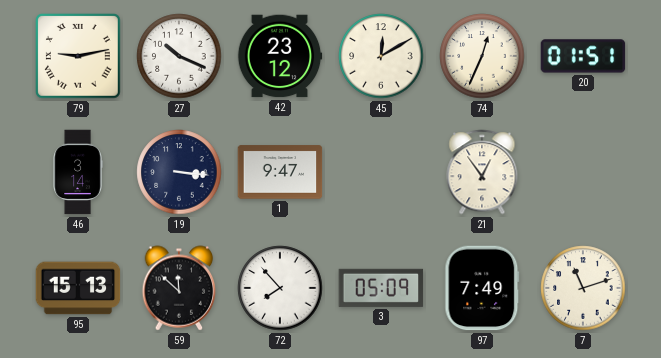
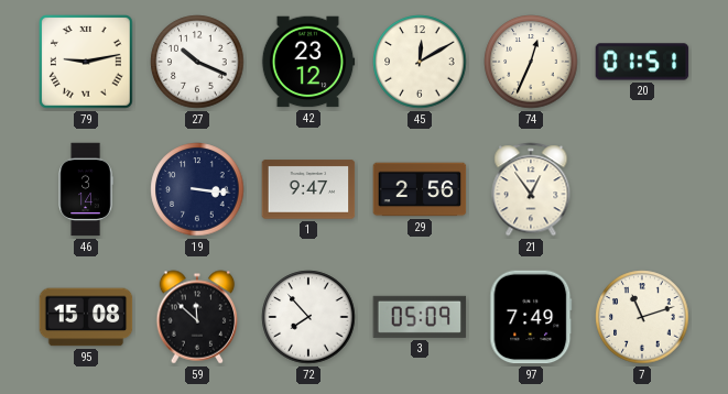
29: none -> 2:56 (420, 189)
95: 15:13 -> 15:08 (86, 317)
